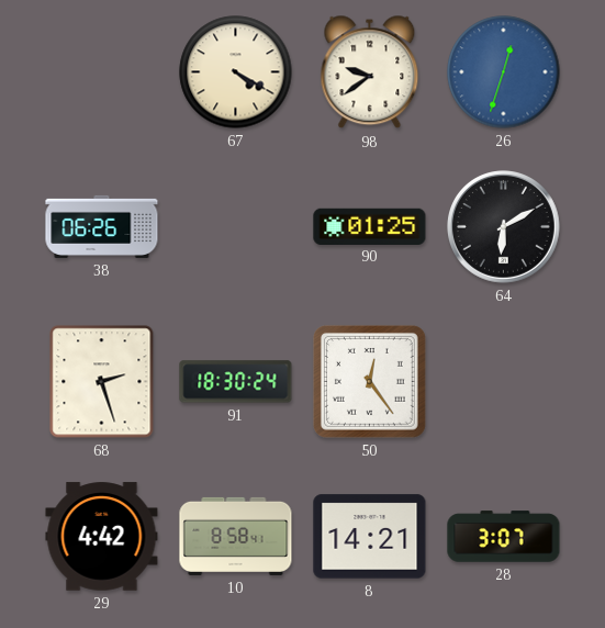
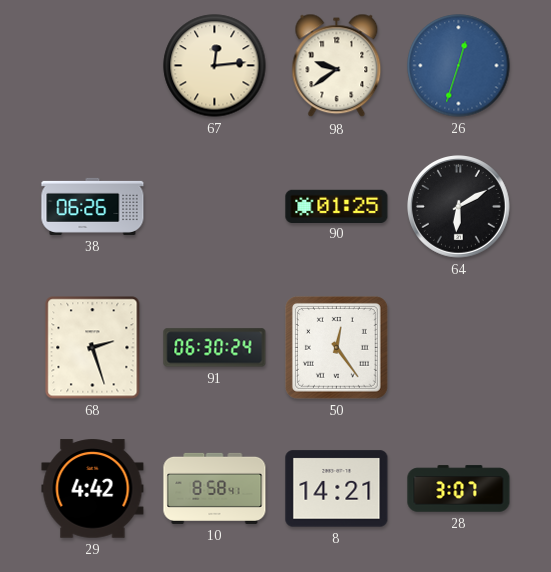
67: 4:20 -> 12:14 (215, 66)
91: 18:30 -> 06:30 (215, 348)
